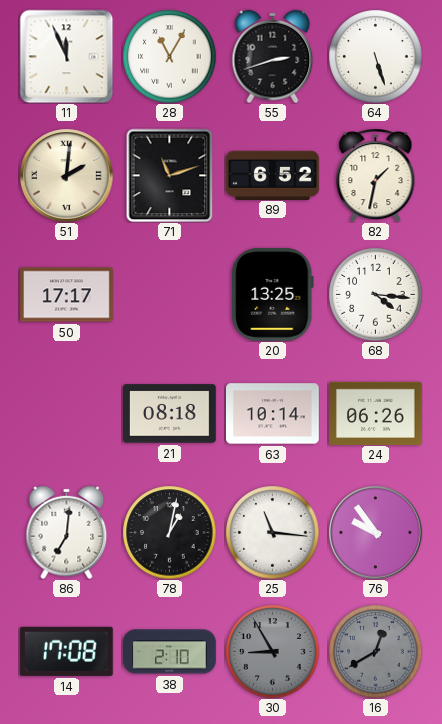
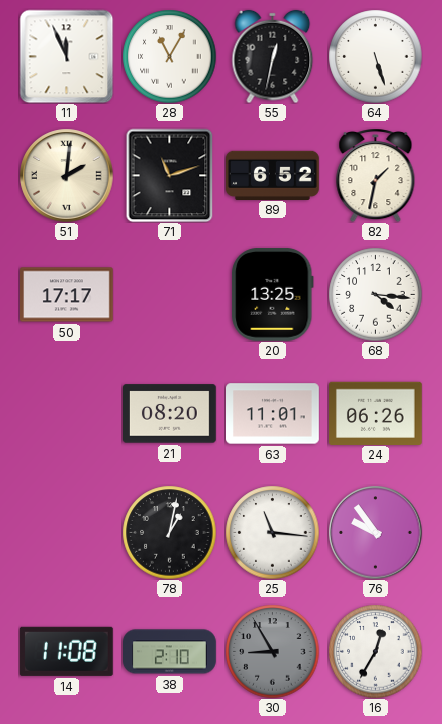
55: 2:42 -> 12:32 (273, 56)
21: 08:18 -> 08:20 (170, 414)
63: 10:14 -> 11:01 (273, 414)
86: 7:01 -> none (67, 532)
14: 17:08 -> 11:08 (66, 651)
16: 12:40 -> 12:35 (375, 651)
16 dial: grey -> white (375, 651)
